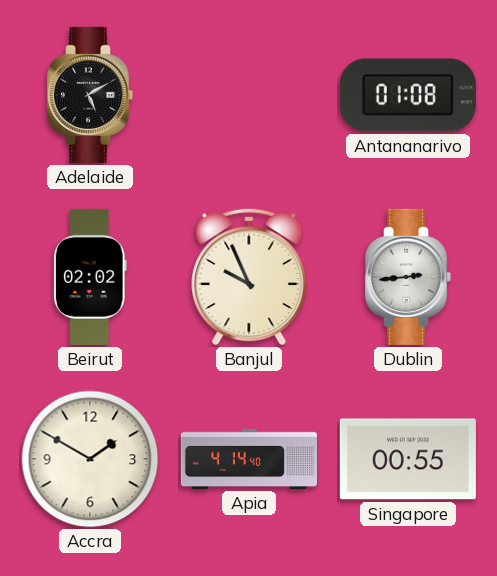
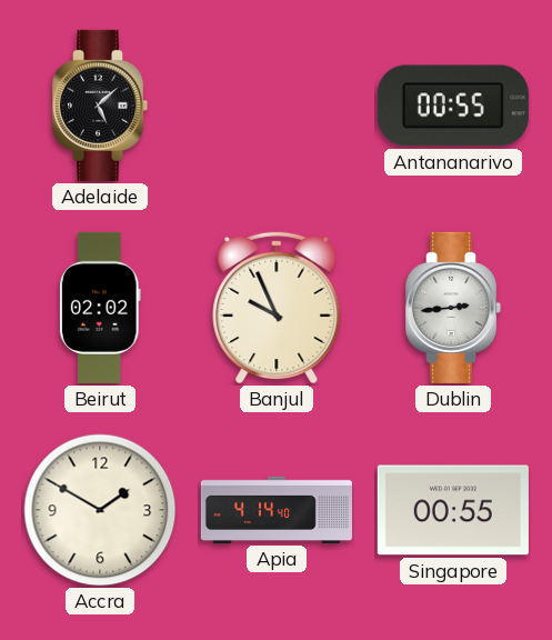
Adelaide: 5:10 -> 5:08 (100, 106)
Antananarivo: 01:08 -> 00:55 (453, 106)
